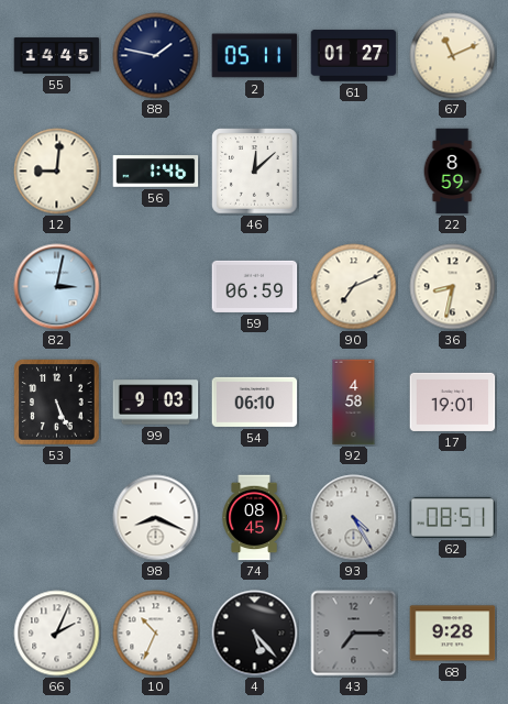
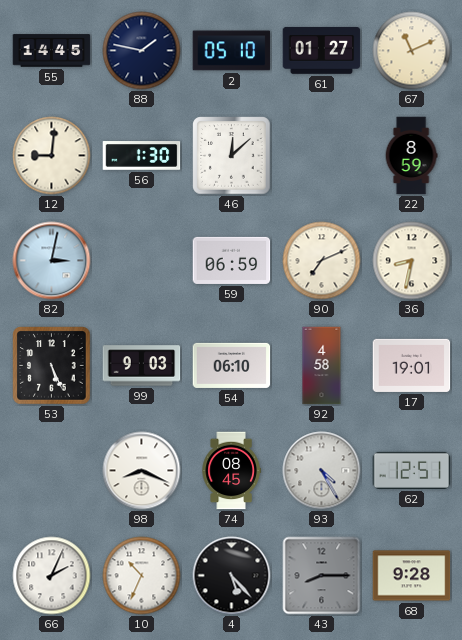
2: 05:11 -> 05:10 (232, 51)
56: 1:46 -> 1:30 (142, 156)
62: 08:51 -> 12:51 (412, 470)
43: 7:15 -> 8:15 (322, 576)
